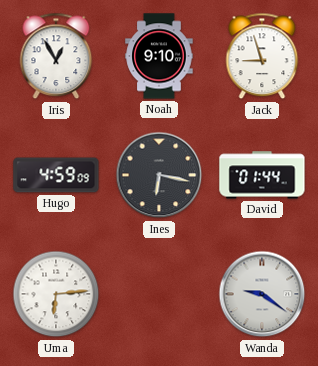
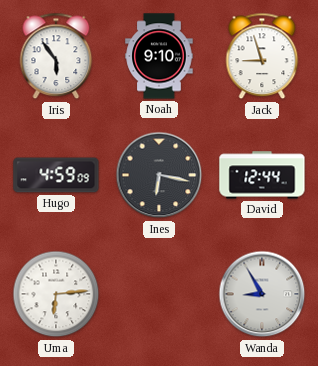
Iris: 12:55 -> 5:54 (56, 56)
David: 01:44 -> 12:44 (262, 175)
Wanda: 9:21 -> 8:55 (262, 294)
